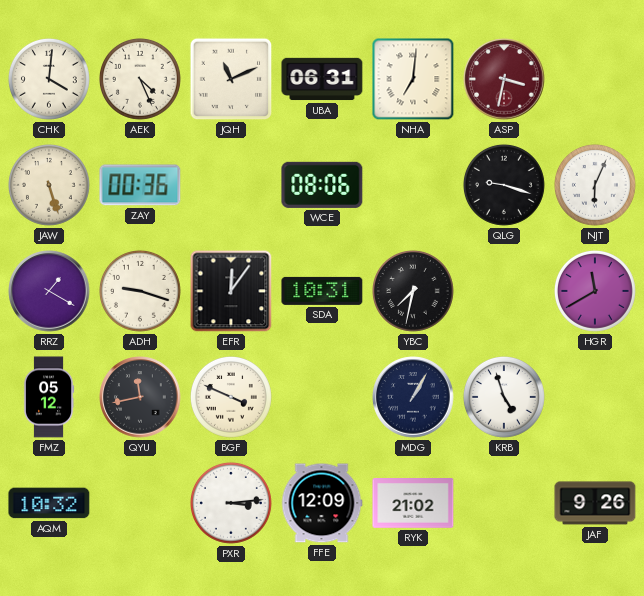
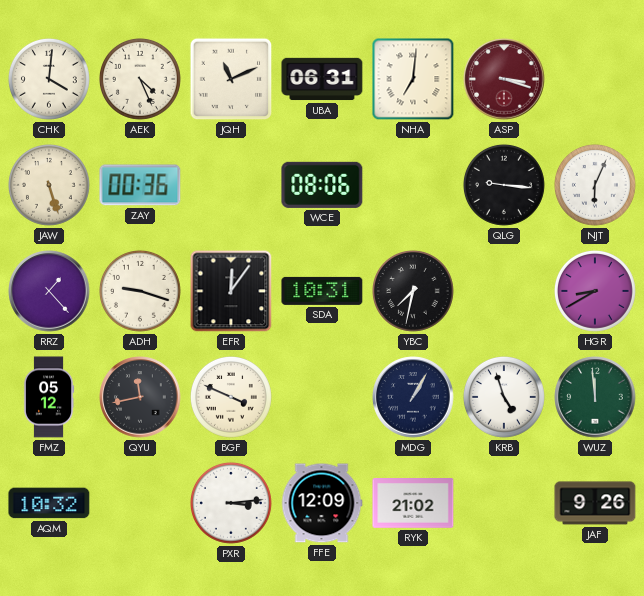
ASP: 3:32 -> 3:18 (504, 79)
QLG: 9:18 -> 9:16 (504, 185)
RRZ: 1:20 -> 1:23 (49, 291)
HGR: 11:40 -> 8:40 (595, 291)
WUZ: none -> 11:59 (595, 397)
